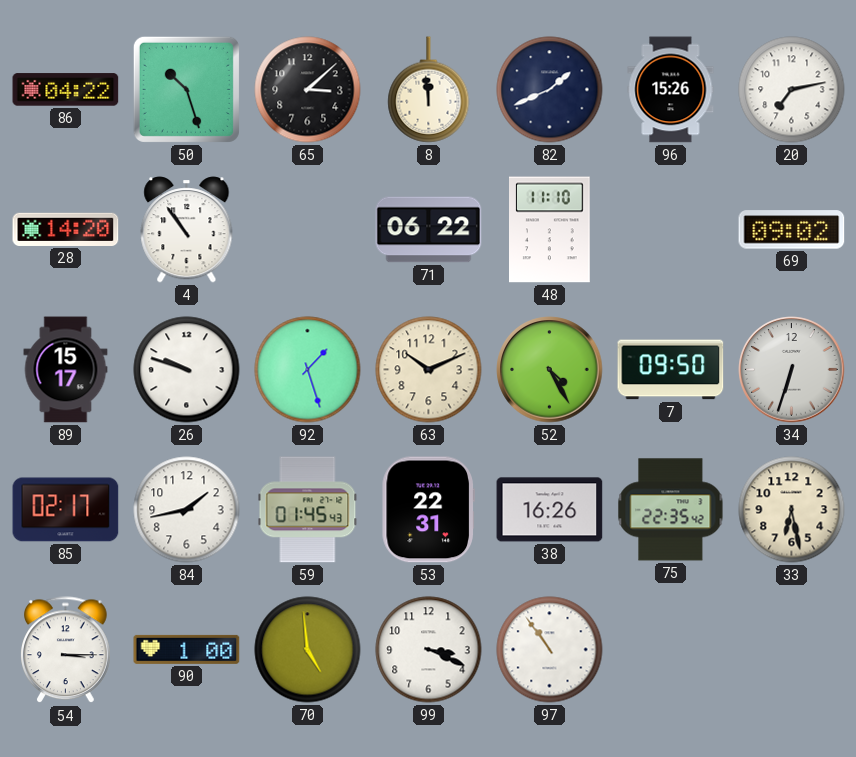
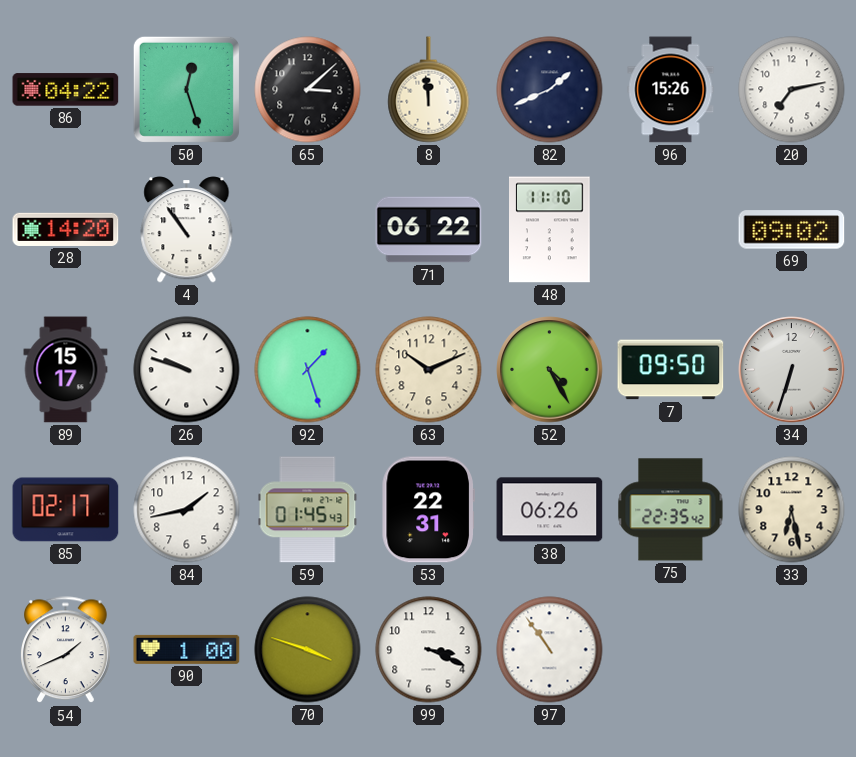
50: 10:27 -> 12:27 (186, 89)
38: 16:26 -> 06:26 (550, 510)
54: 3:15 -> 1:41 (66, 650)
70: 4:59 -> 3:48 (308, 650)
